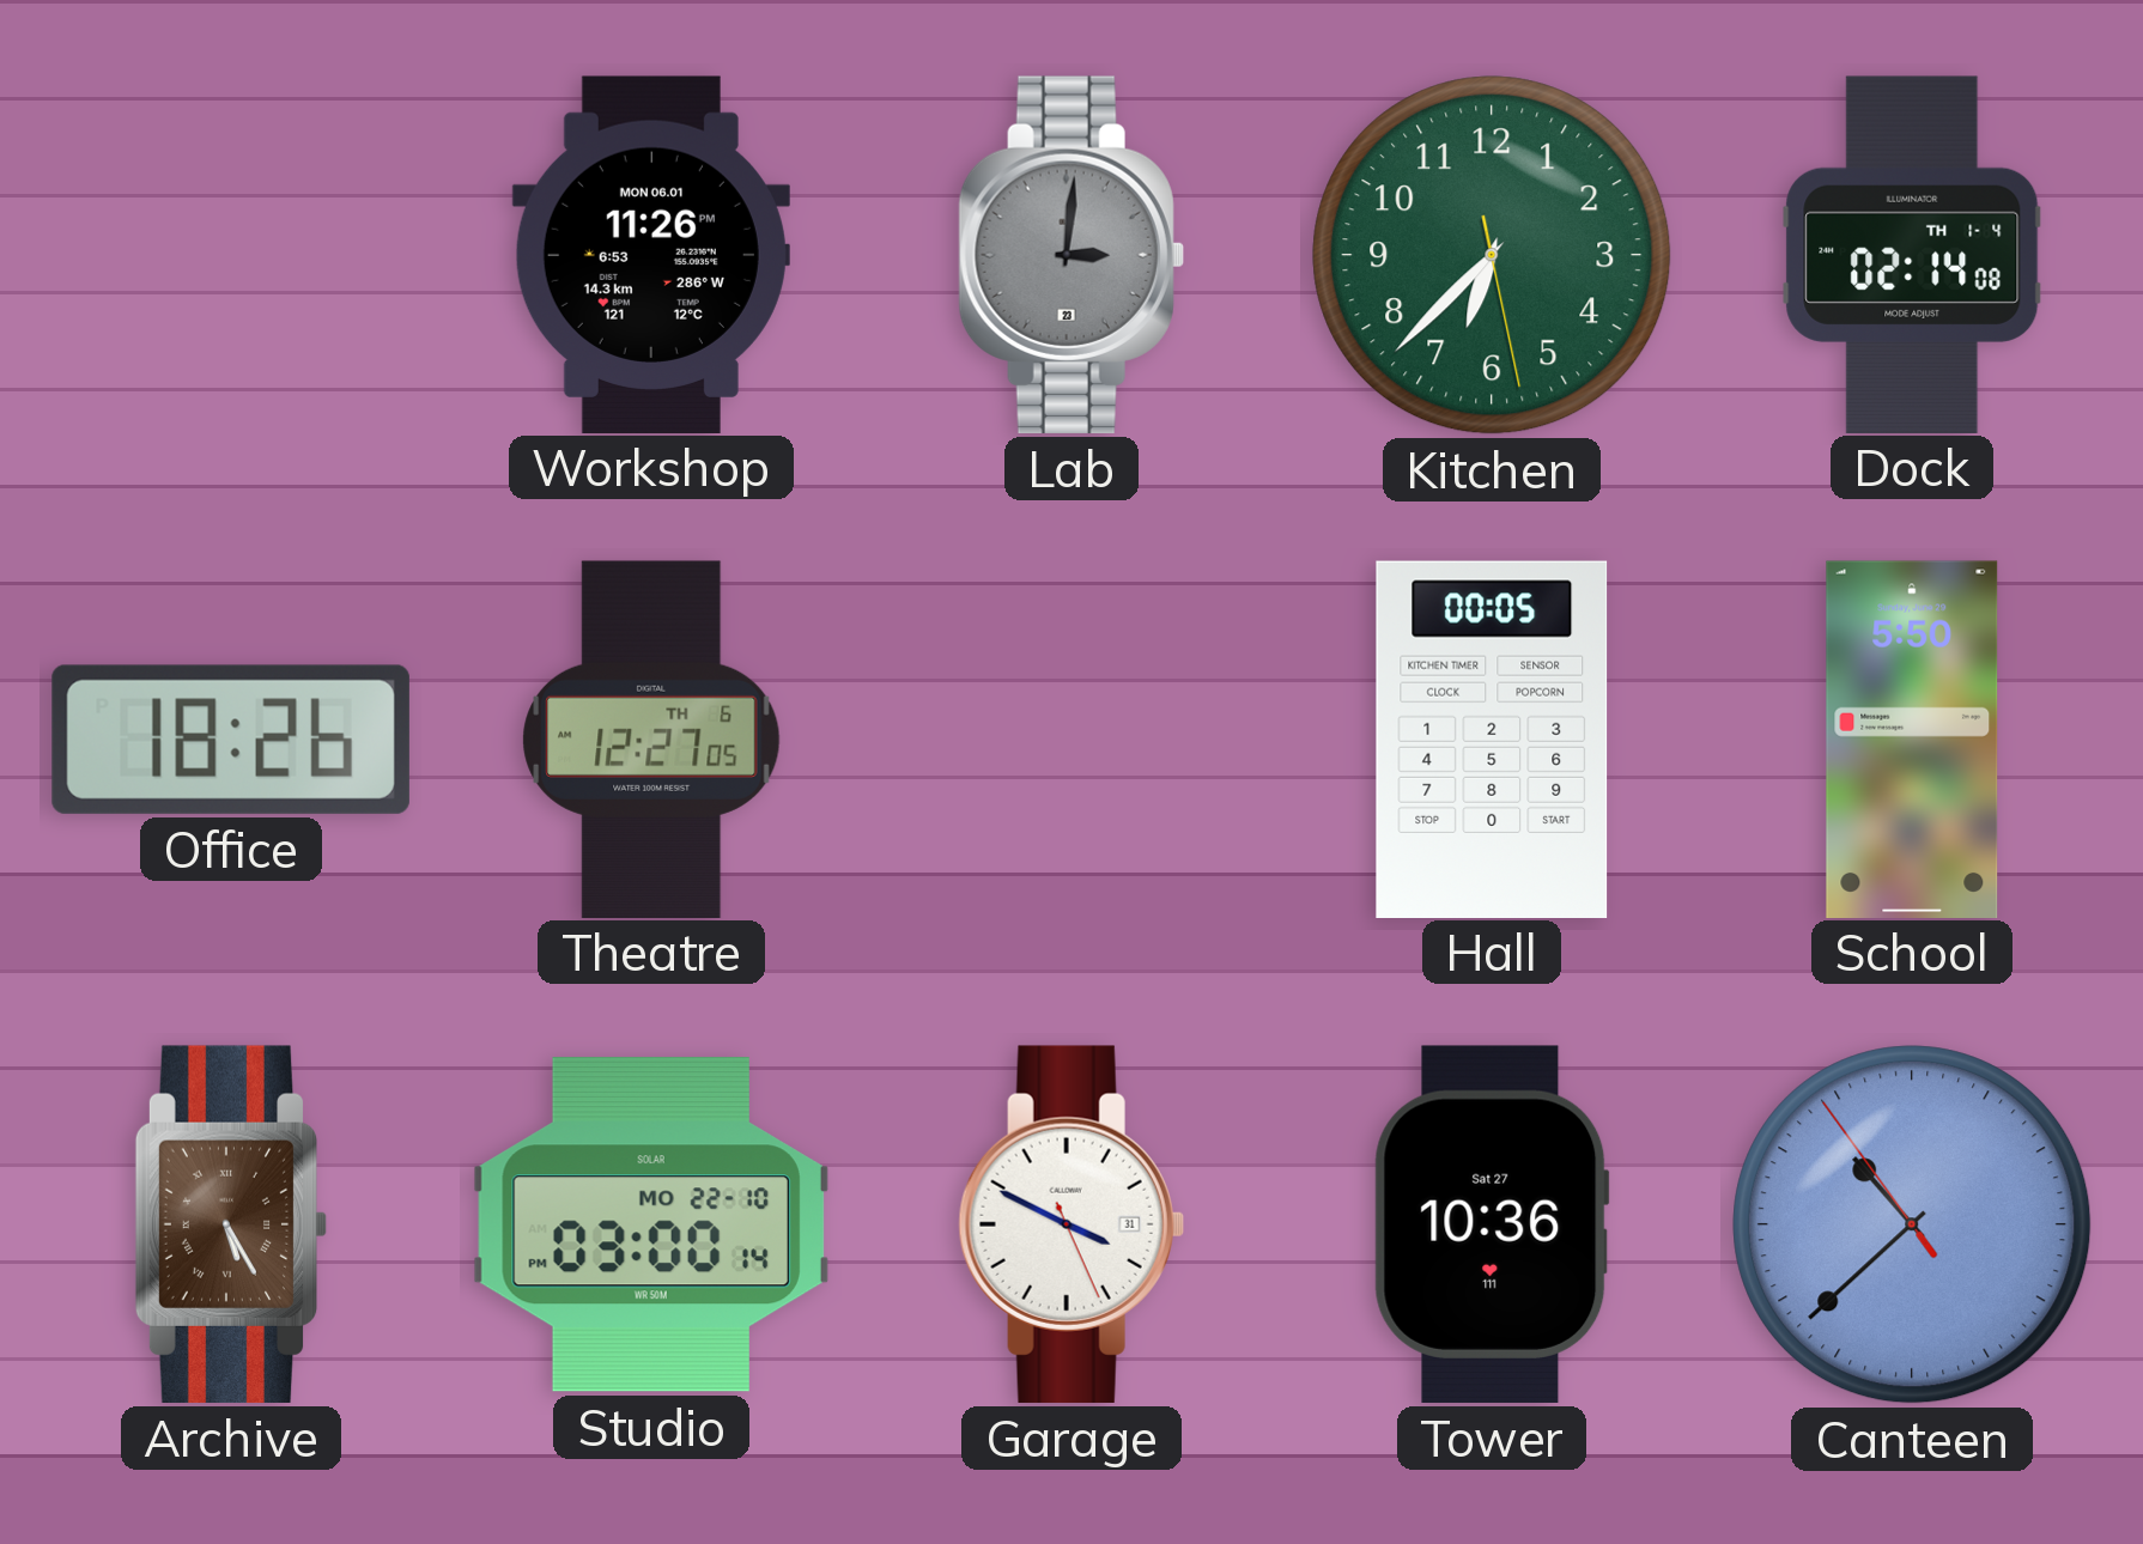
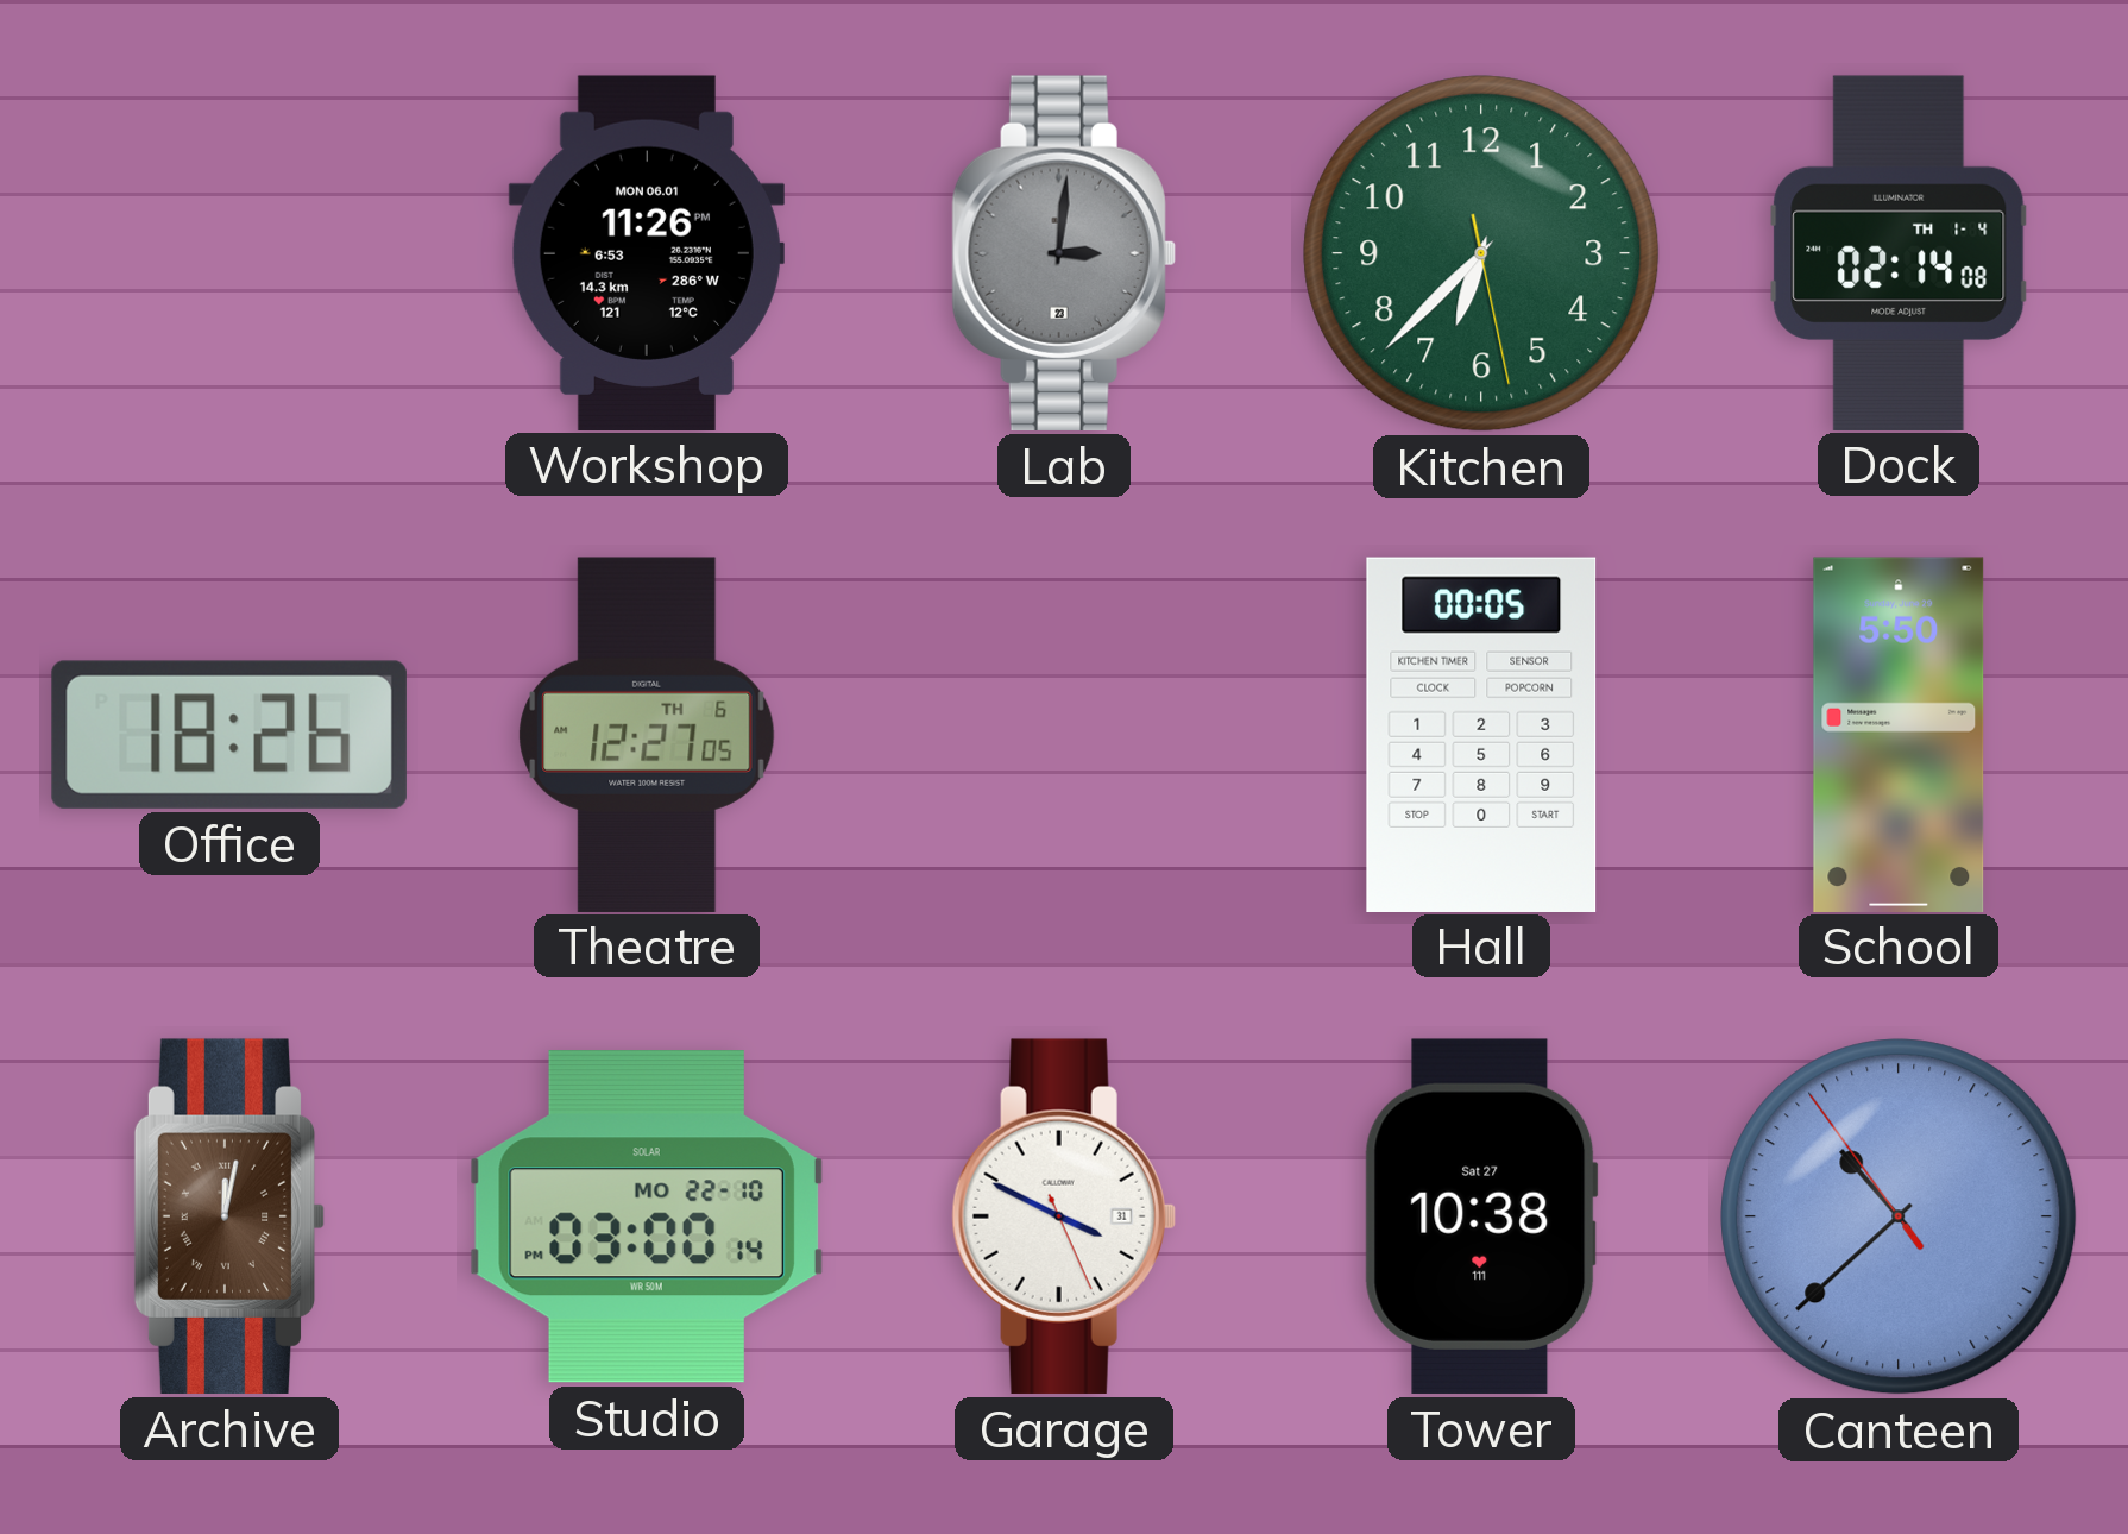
Archive: 5:25 -> 12:02 (229, 1216)
Tower: 10:36 -> 10:38 (1481, 1216)
